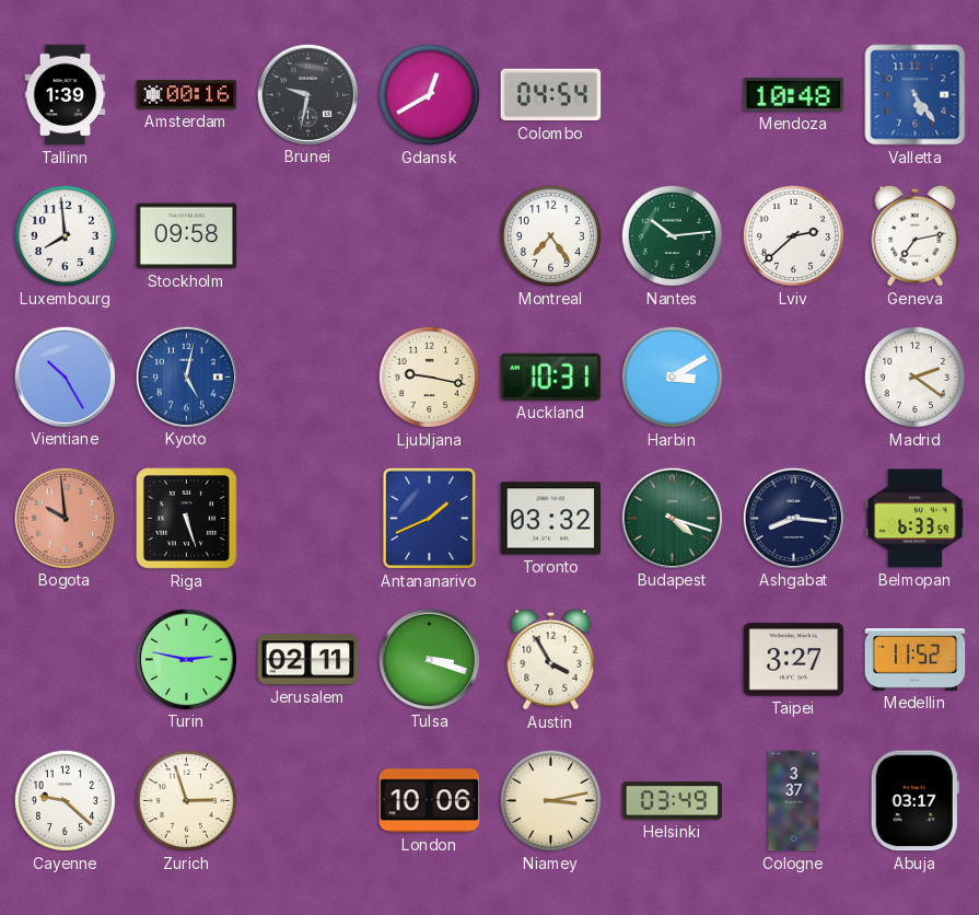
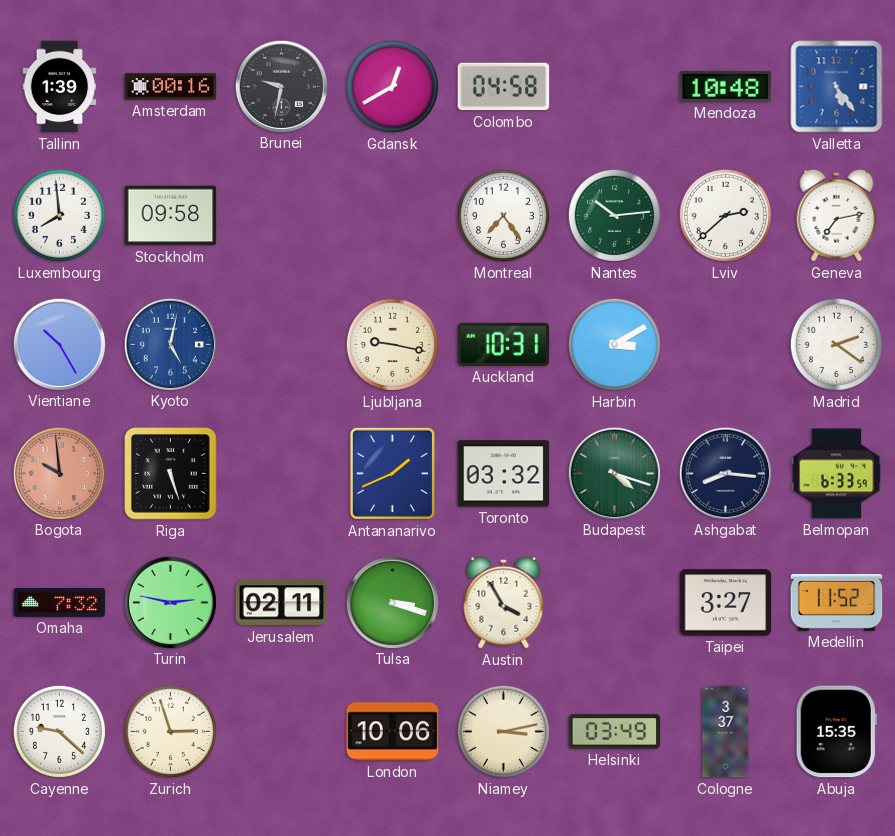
Colombo: 04:54 -> 04:58 (504, 87)
Omaha: none -> 7:32 (60, 602)
Abuja: 03:17 -> 15:35 (836, 732)
